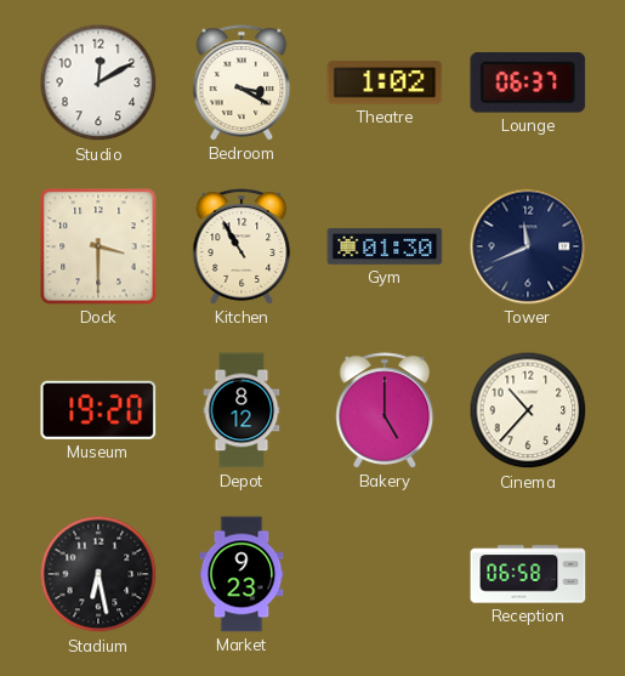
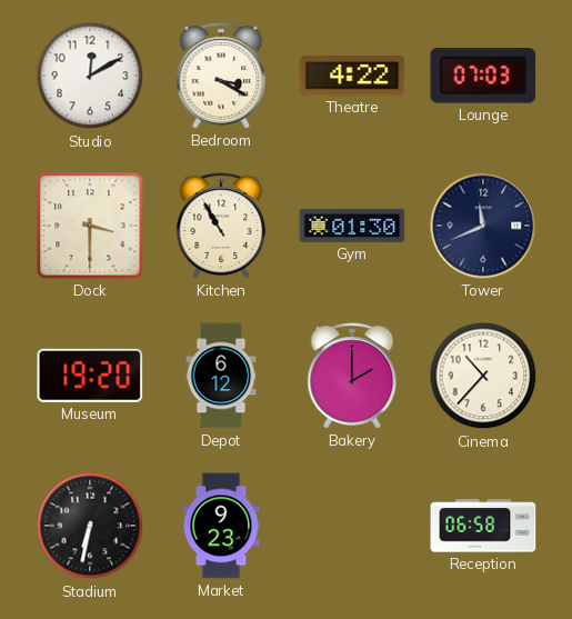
Theatre: 1:02 -> 4:22 (352, 76)
Lounge: 06:37 -> 07:03 (483, 76)
Depot: 8:12 -> 6:12 (221, 376)
Bakery: 5:00 -> 2:00 (352, 376)
Stadium: 6:28 -> 6:32 (90, 526)
